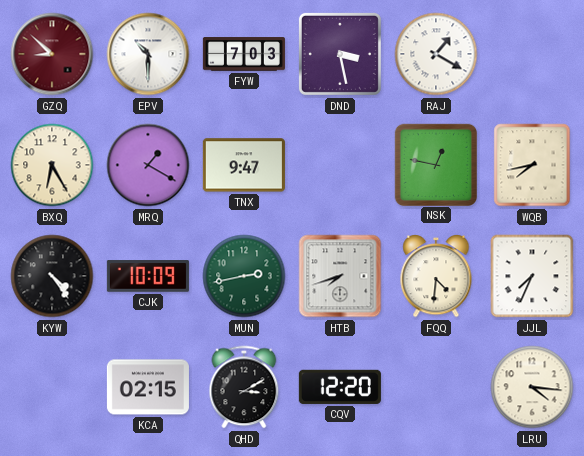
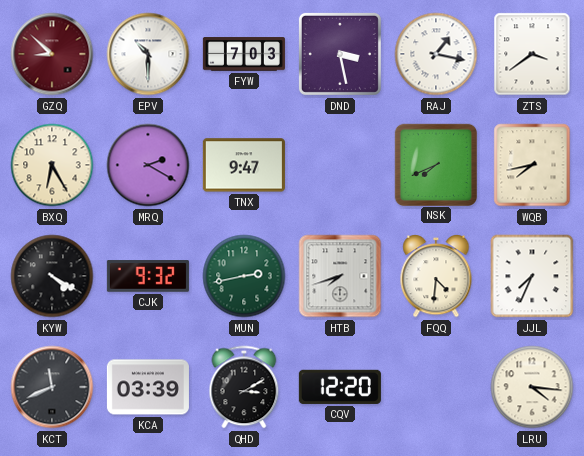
RAJ: 1:20 -> 1:17 (436, 54)
ZTS: none -> 3:39 (532, 54)
MRQ: 1:20 -> 2:20 (148, 165)
NSK: 12:47 -> 7:41 (435, 164)
KYW: 4:24 -> 4:20 (52, 276)
CJK: 10:09 -> 9:32 (148, 276)
KCT: none -> 11:41 (52, 387)
KCA: 02:15 -> 03:39 (148, 387)
